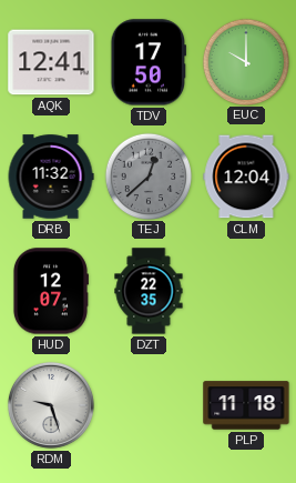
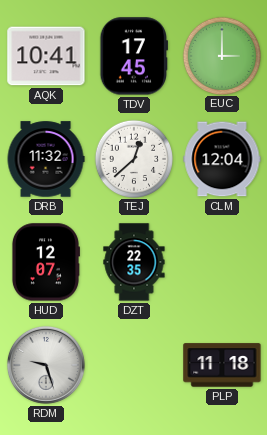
AQK: 12:41 -> 10:41 (46, 56)
TDV: 17:50 -> 17:45 (133, 56)
EUC: 10:00 -> 3:00 (221, 55)
TEJ dial: grey -> white (133, 158)
